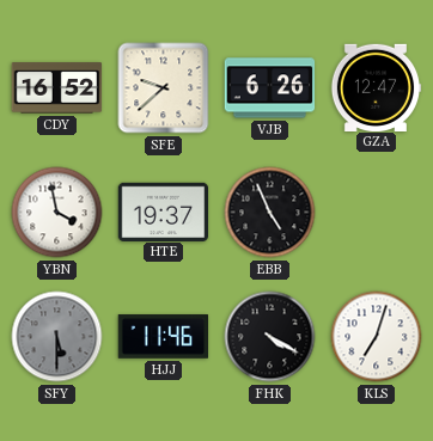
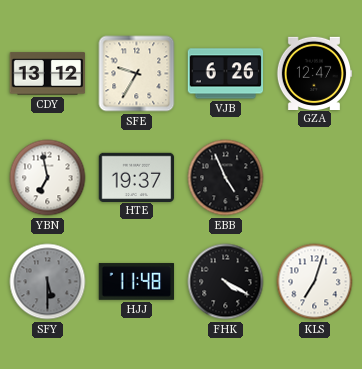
CDY: 16:52 -> 13:12 (48, 74)
SFE: 9:38 -> 9:35 (137, 74)
YBN: 3:58 -> 6:58 (48, 178)
HJJ: 11:46 -> 11:48 (137, 282)
